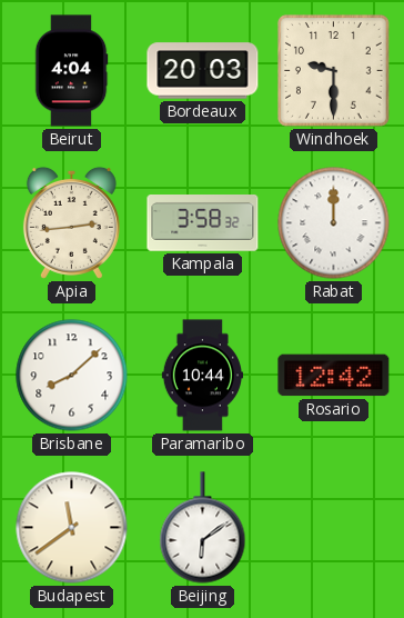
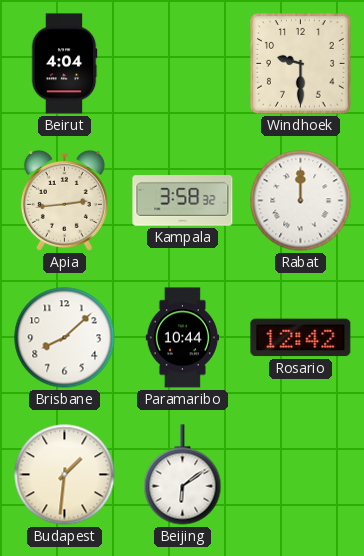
Bordeaux: 20:03 -> none (203, 71)
Budapest: 11:39 -> 1:31 (65, 475)
